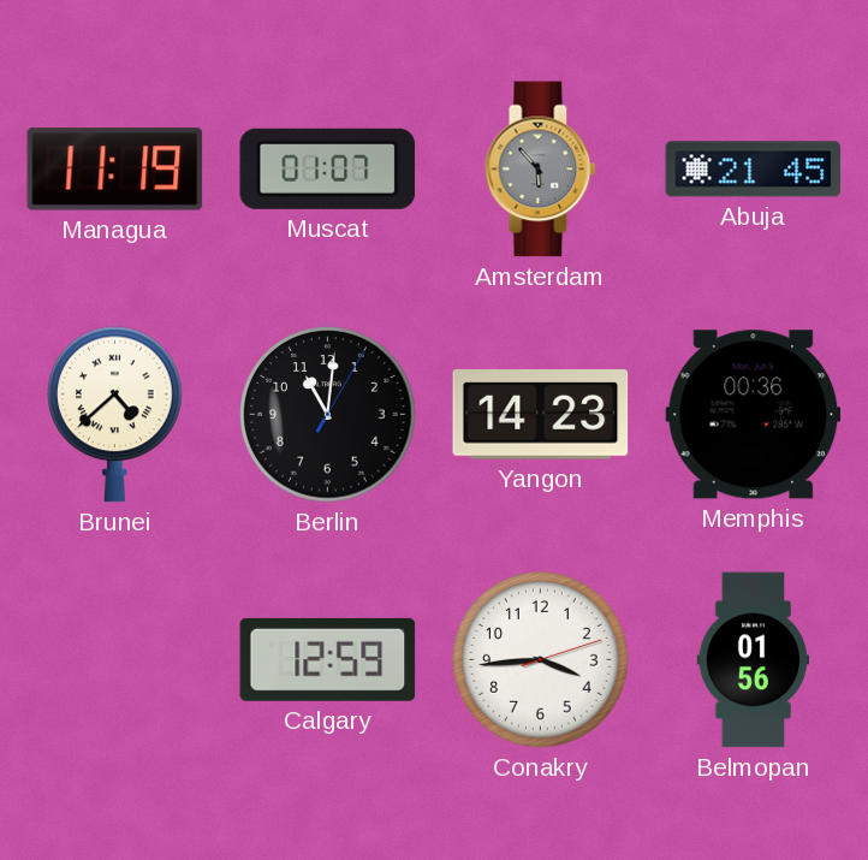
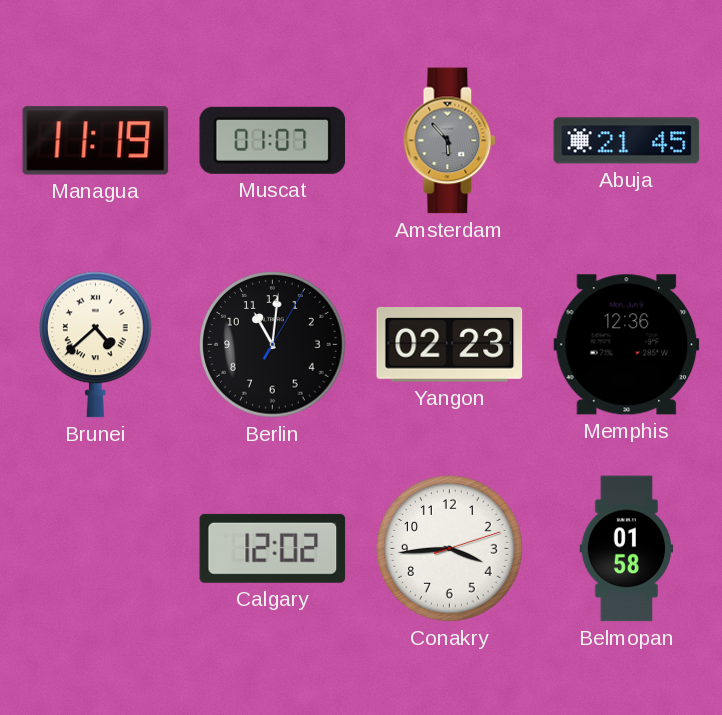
Yangon: 14:23 -> 02:23 (450, 345)
Memphis: 00:36 -> 12:36 (627, 345)
Calgary: 12:59 -> 12:02 (273, 548)
Belmopan: 01:56 -> 01:58 (627, 549)
